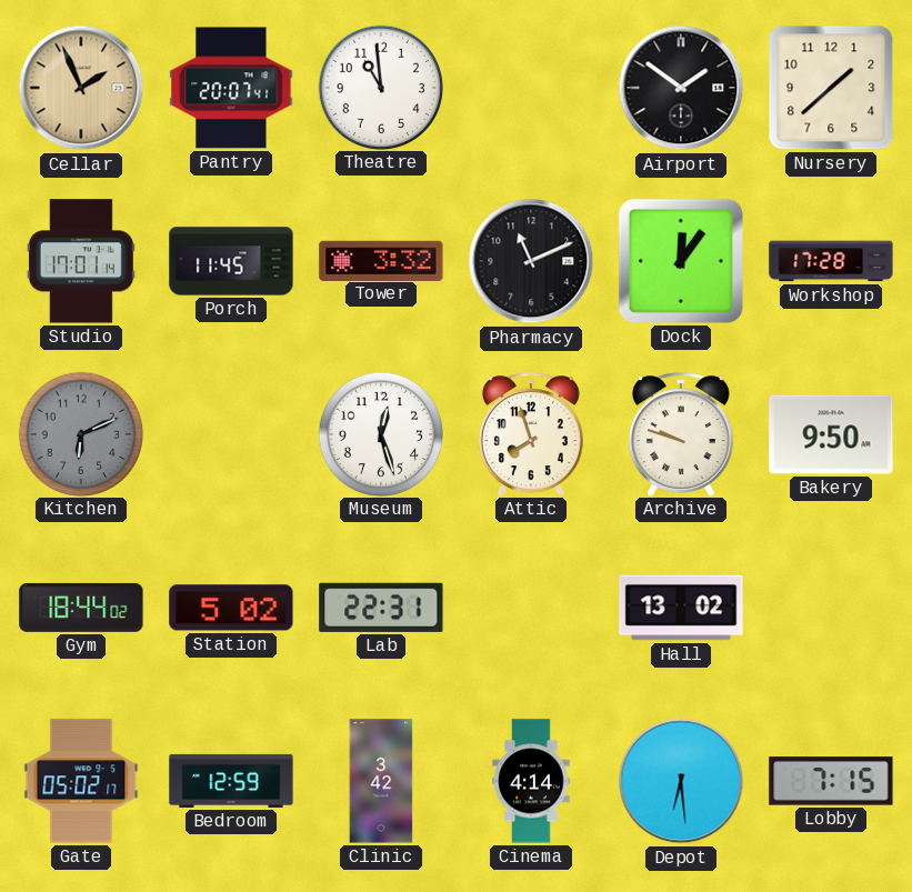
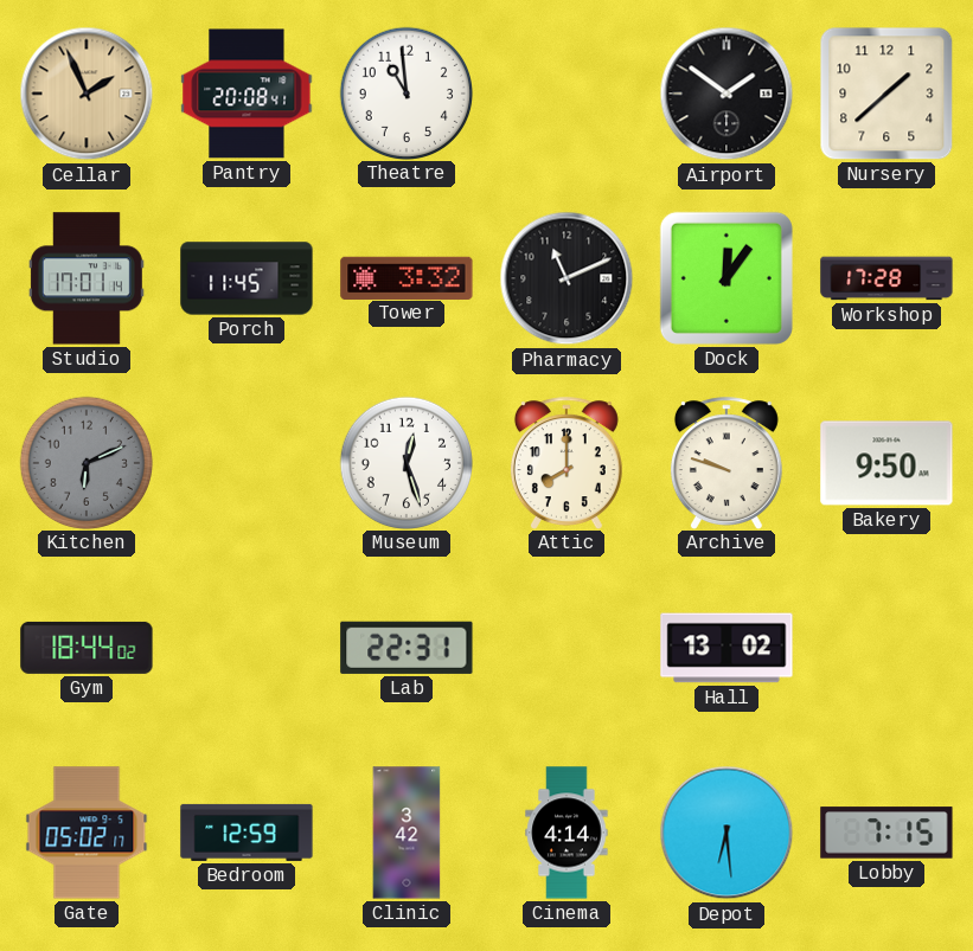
Pantry: 20:07 -> 20:08 (247, 94)
Attic: 7:57 -> 8:00 (566, 463)
Station: 5:02 -> none (231, 608)
